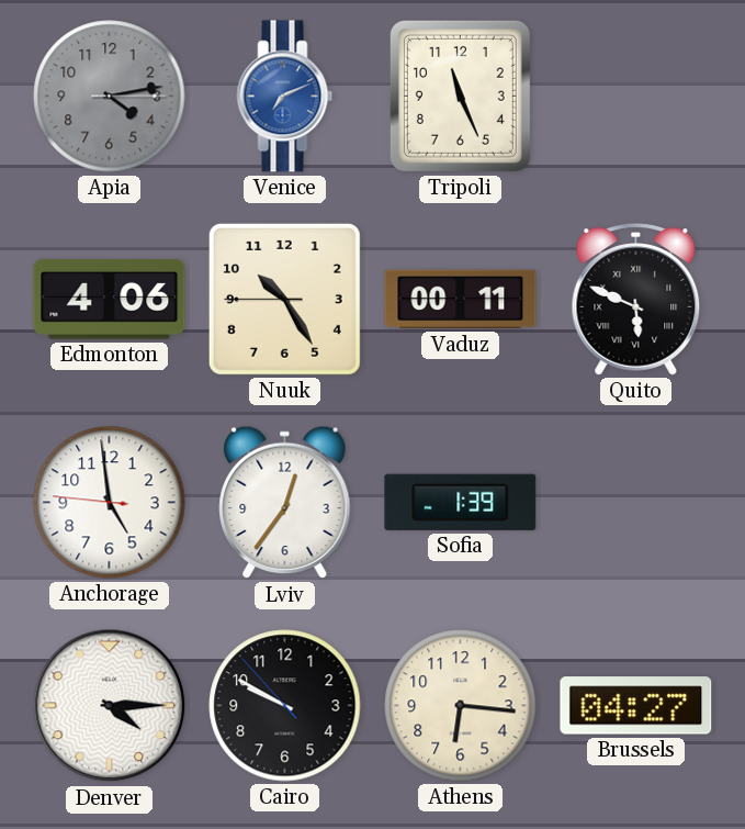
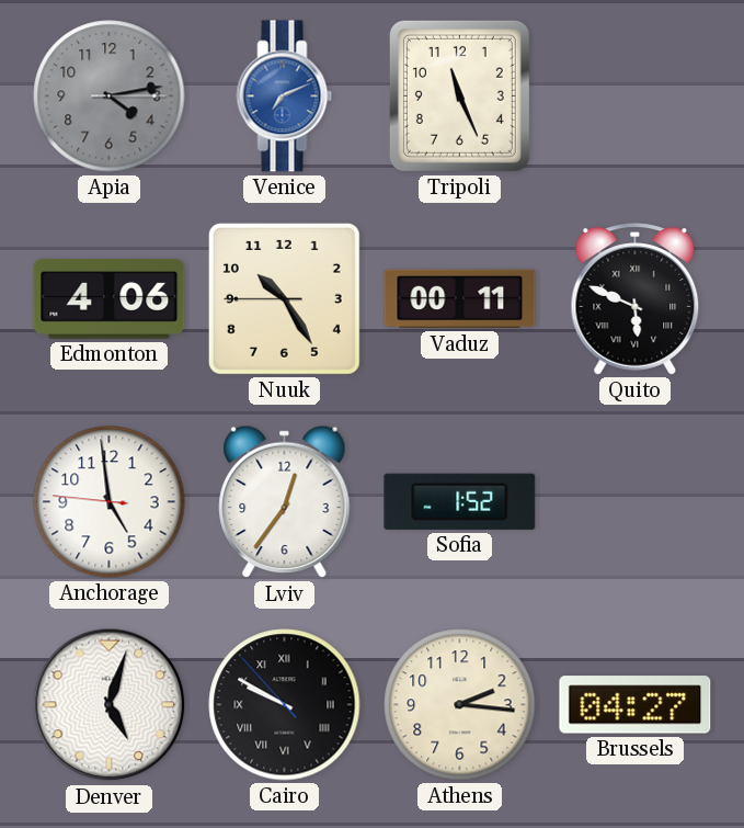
Sofia: 1:39 -> 1:52 (460, 501)
Denver: 4:15 -> 5:03 (110, 705)
Cairo numerals: Arabic -> Roman (285, 705)
Athens: 6:16 -> 2:16 (460, 705)
